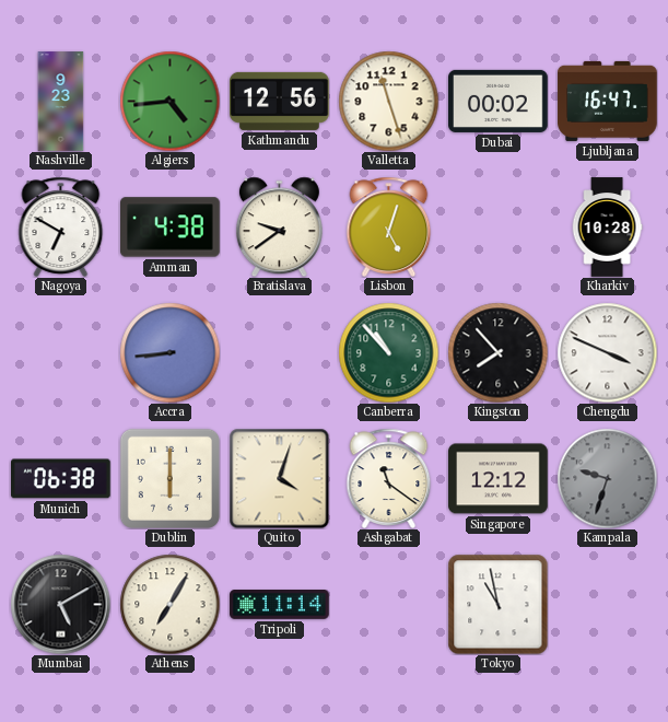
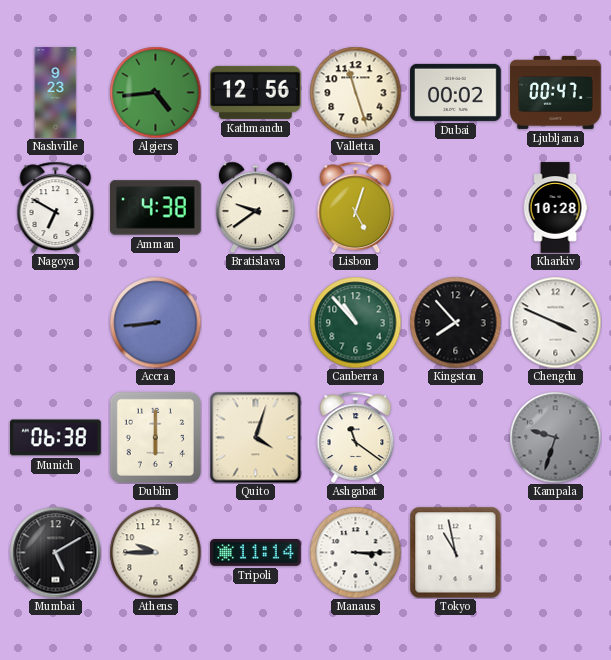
Ljubljana: 16:47 -> 00:47 (556, 92)
Singapore: 12:12 -> none (499, 479)
Athens: 7:05 -> 9:45 (155, 552)
Manaus: none -> 3:15 (355, 552)
